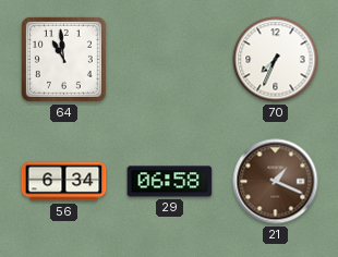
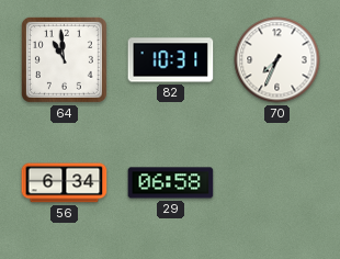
82: none -> 10:31 (171, 60)
21: 1:19 -> none (276, 182)
